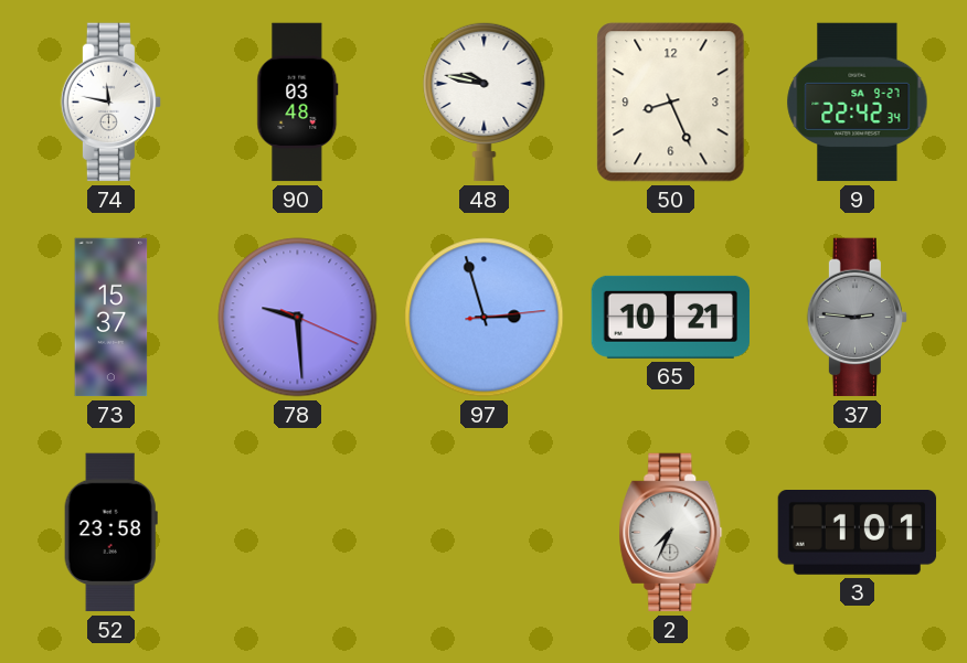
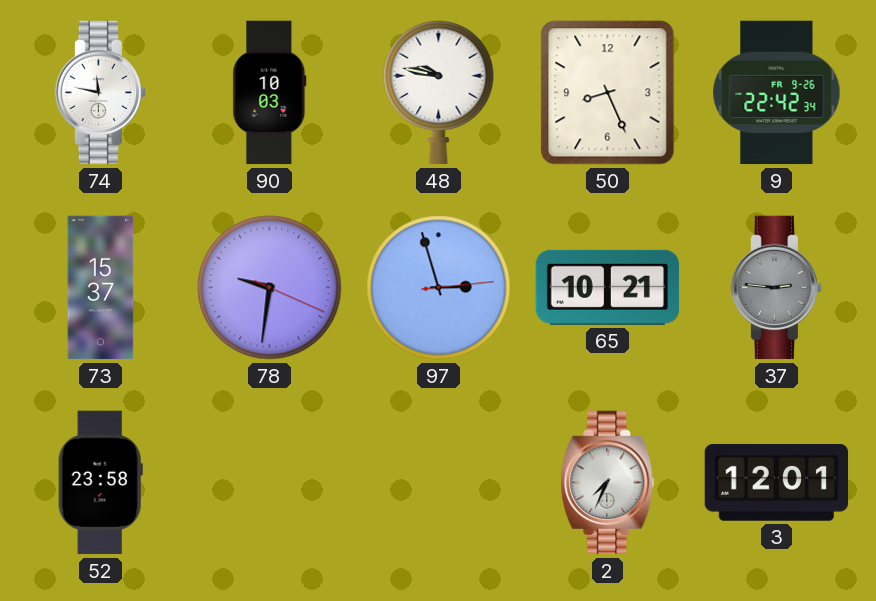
90: 03:48 -> 10:03 (270, 93)
9 date: SA 9-27 -> FR 9-26 (777, 93)
78: 9:29 -> 9:31 (270, 288)
3: 1:01 -> 12:01 (777, 483)
